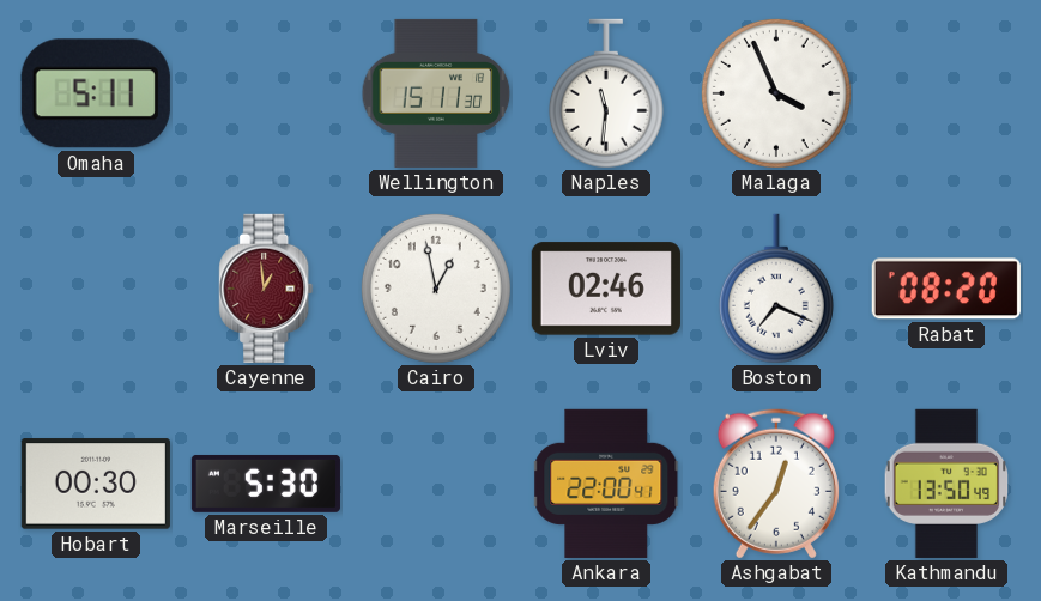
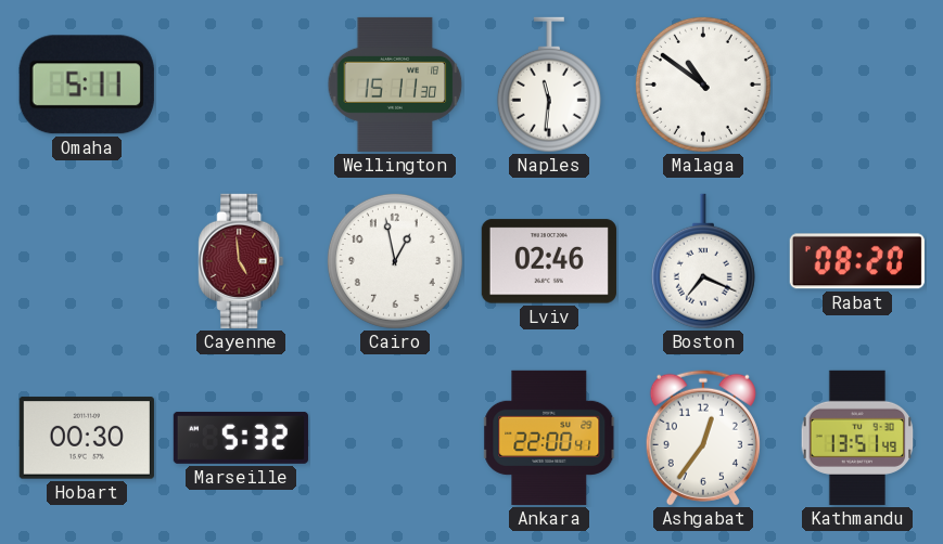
Malaga: 3:56 -> 10:51 (703, 85)
Cayenne: 12:59 -> 4:59 (241, 261)
Marseille: 5:30 -> 5:32 (241, 438)
Kathmandu: 13:50 -> 13:51 (857, 438)
